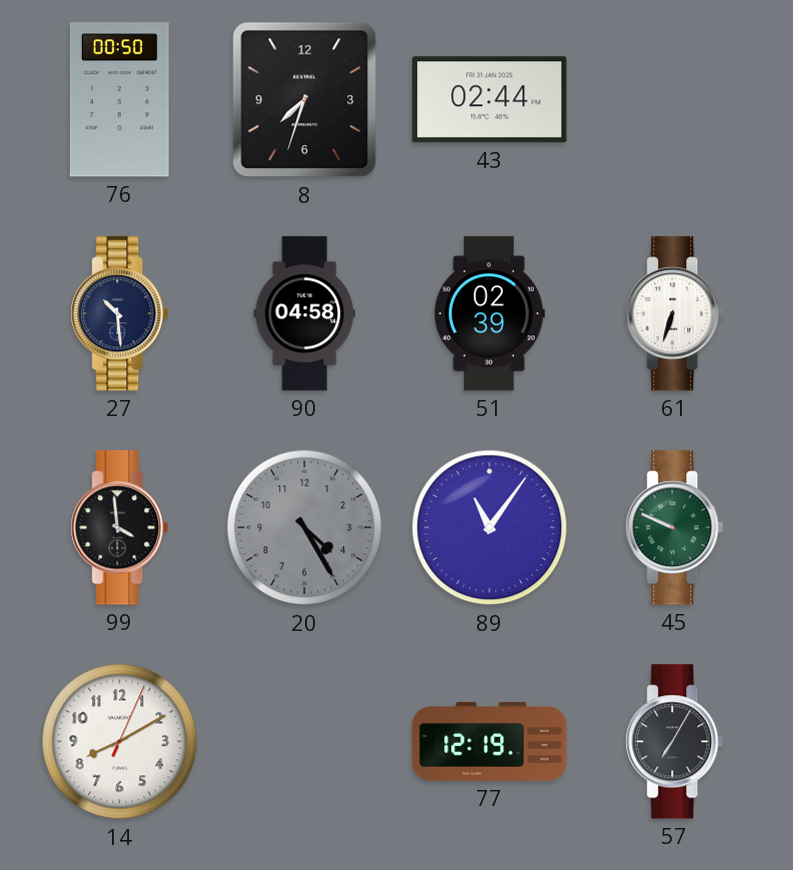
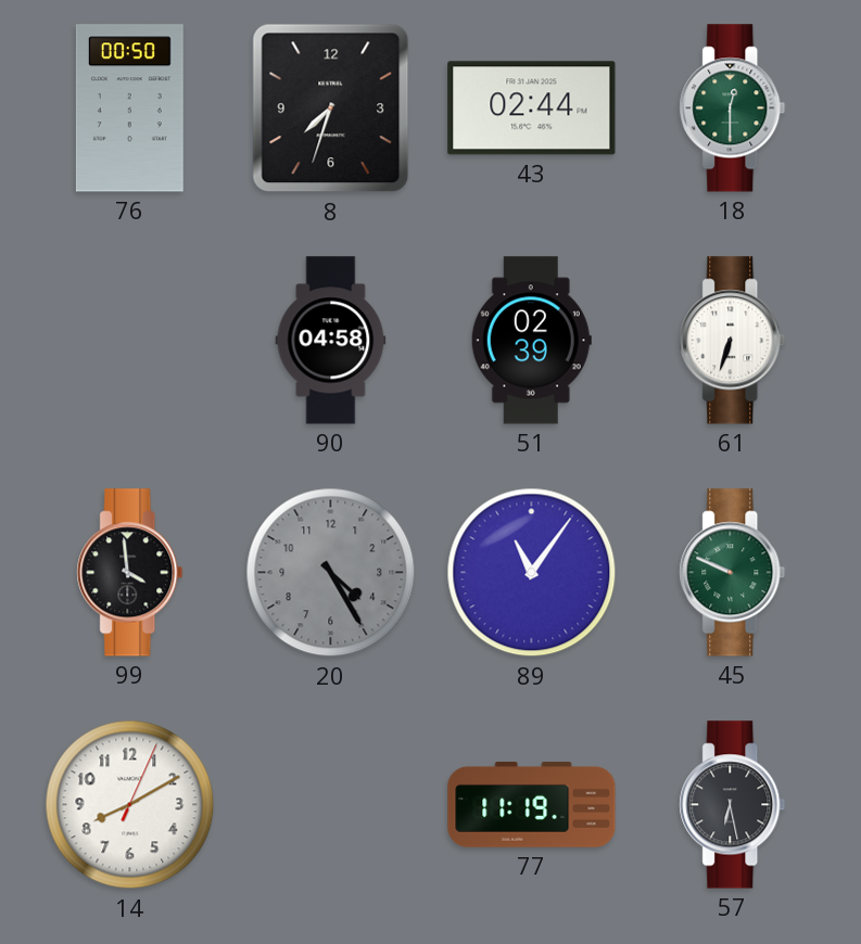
18: none -> 12:30 (733, 109)
27: 10:29 -> none (120, 314)
77: 12:19 -> 11:19 (532, 805)
57: 7:05 -> 6:28 (733, 805)
